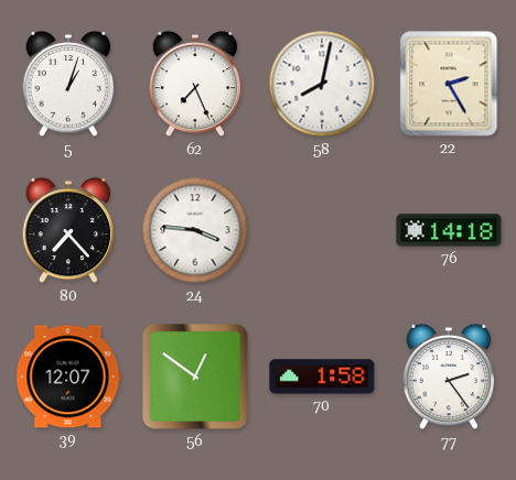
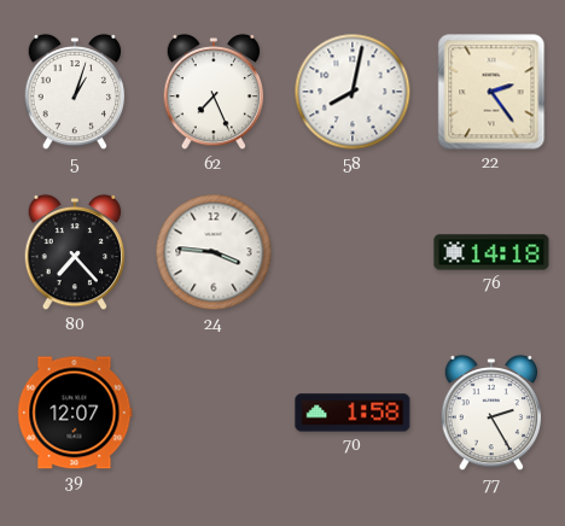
22: 2:25 -> 2:24 (491, 92)
56: 12:51 -> none (195, 377)
77: 2:24 -> 2:25 (491, 413)
